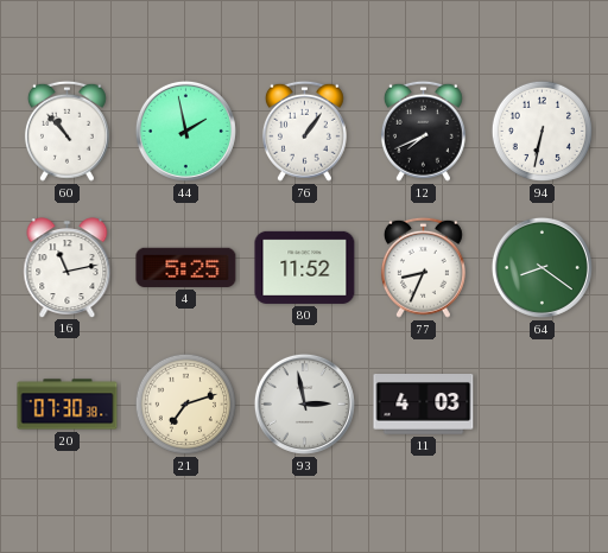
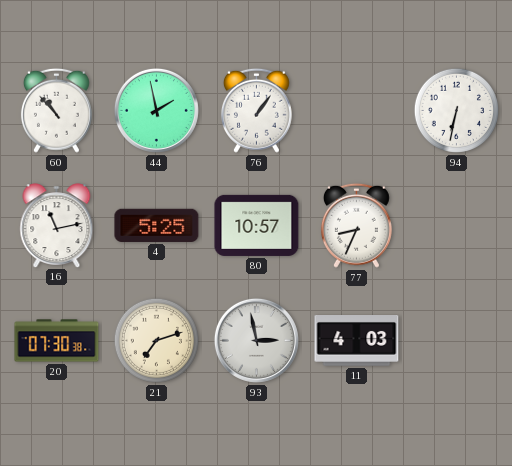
12: 7:41 -> none (423, 131)
80: 11:52 -> 10:57 (257, 225)
64: 8:21 -> none (541, 267)
